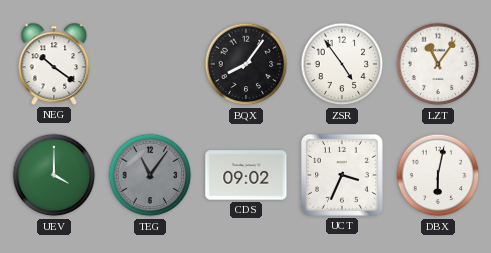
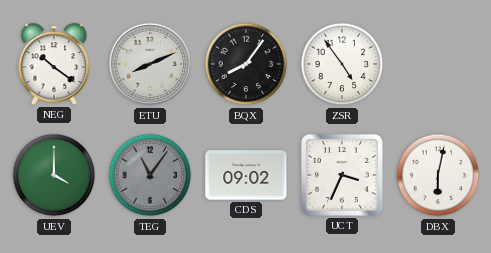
ETU: none -> 8:11 (150, 64)
LZT: 11:06 -> none (438, 64)
